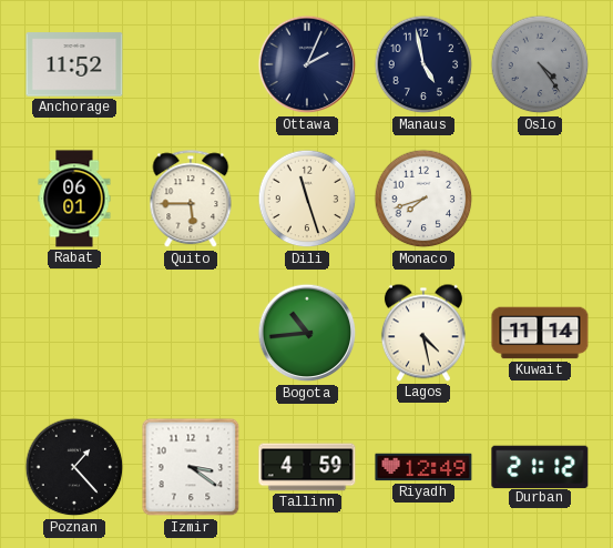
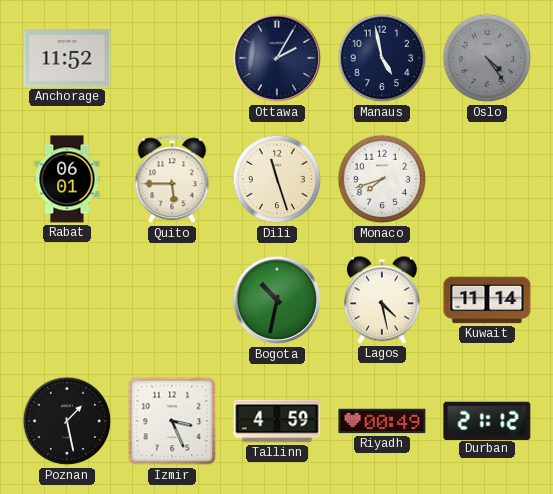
Ottawa: 2:04 -> 2:05 (277, 58)
Bogota: 10:44 -> 10:32 (277, 300)
Poznan: 1:23 -> 1:28 (67, 421)
Izmir: 3:21 -> 3:26 (172, 421)
Riyadh: 12:49 -> 00:49 (382, 421)
